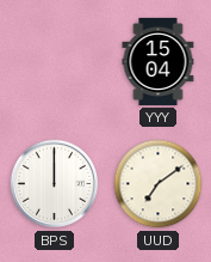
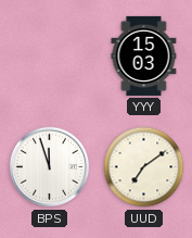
YYY: 15:04 -> 15:03 (144, 55)
BPS: 12:00 -> 11:57 (50, 167)
